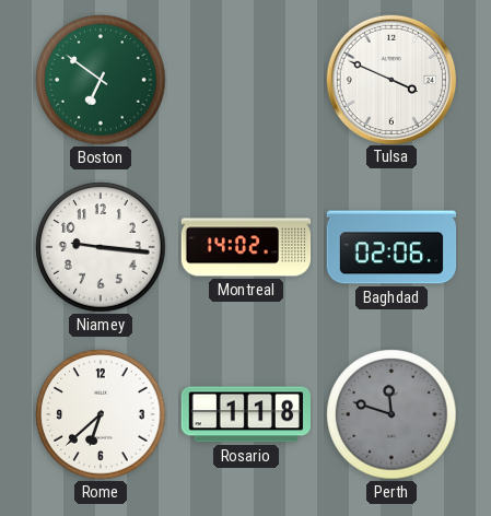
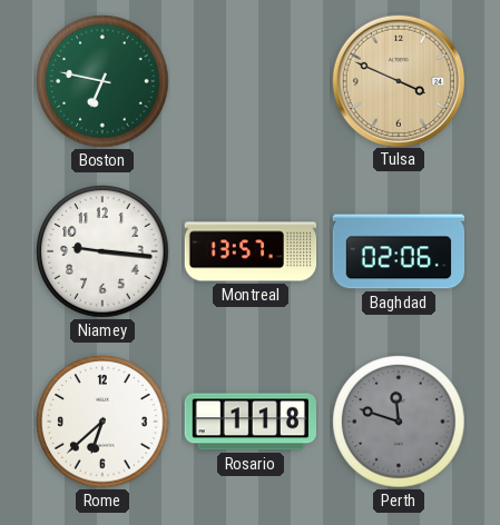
Boston: 6:51 -> 6:47 (102, 81)
Tulsa dial: white -> champagne (398, 80)
Montreal: 14:02 -> 13:57 (251, 251)
